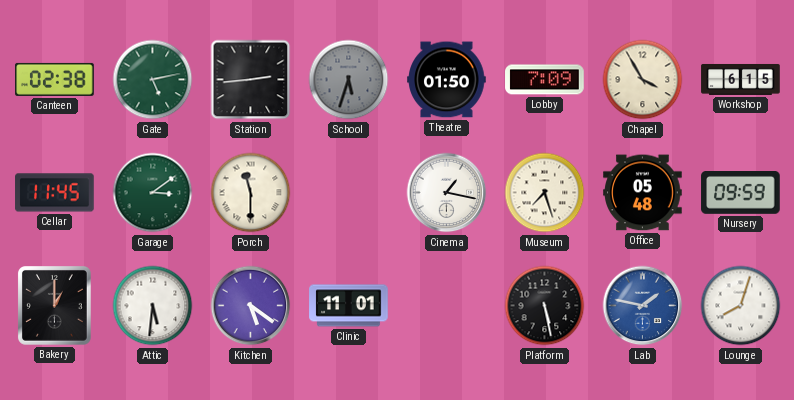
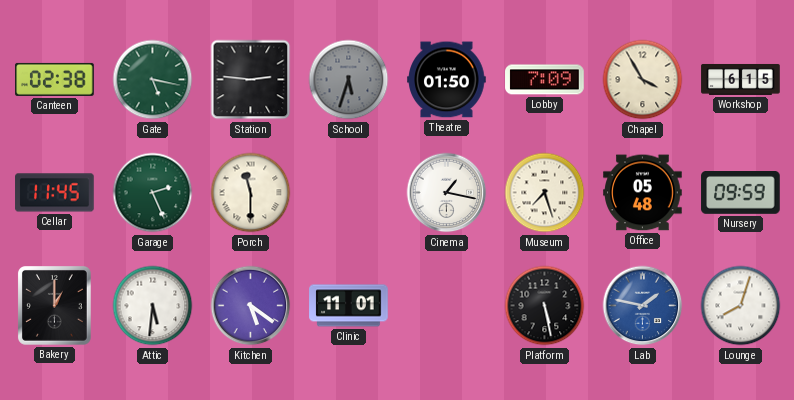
Gate: 5:13 -> 5:17 (153, 80)
Station: 2:44 -> 2:46 (251, 80)
Garage: 3:09 -> 2:26 (153, 193)
